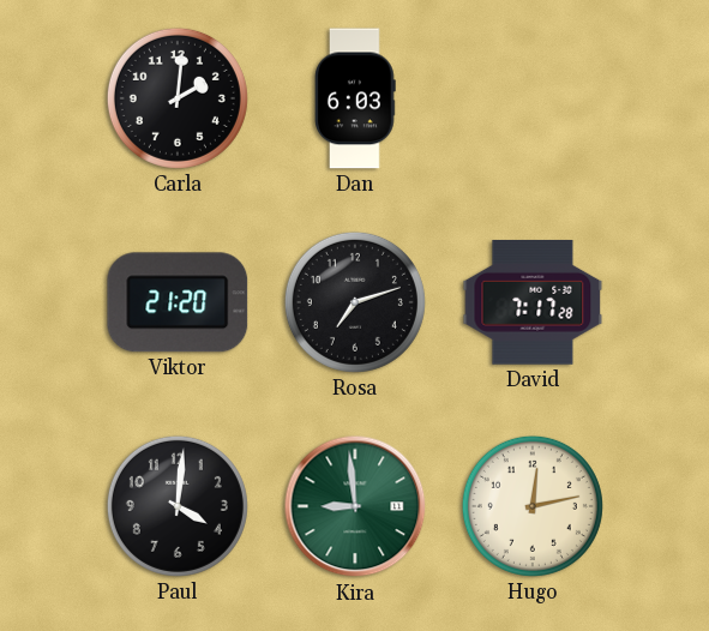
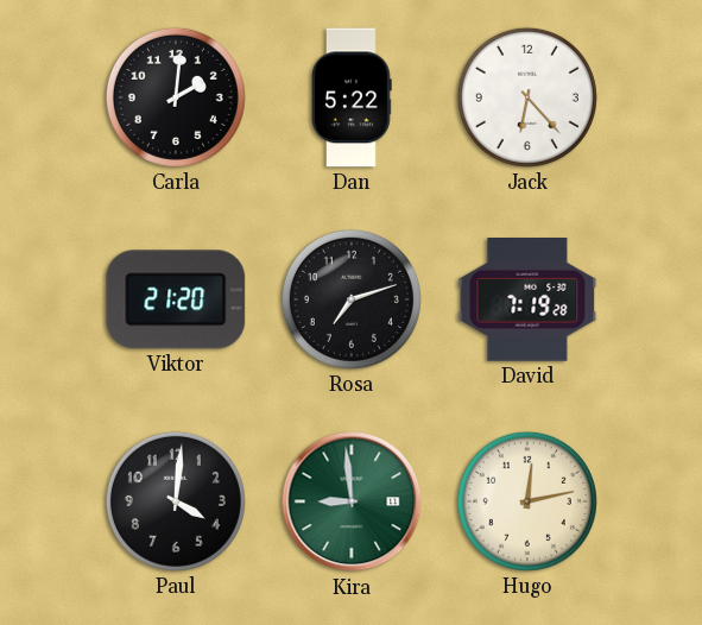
Dan: 6:03 -> 5:22 (352, 97)
Jack: none -> 6:23 (527, 97)
David: 7:17 -> 7:19 (527, 299)
